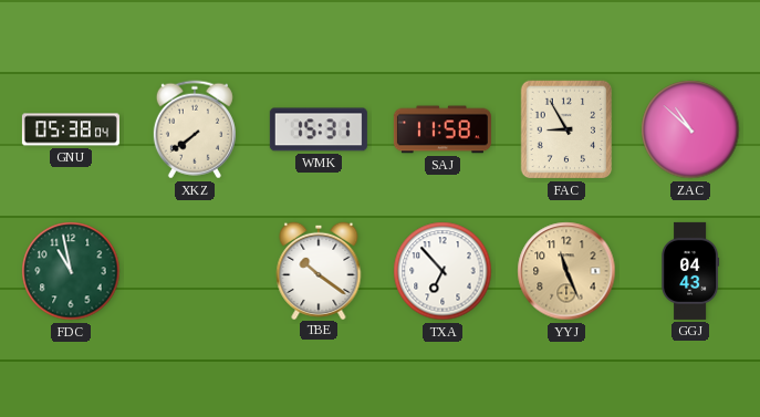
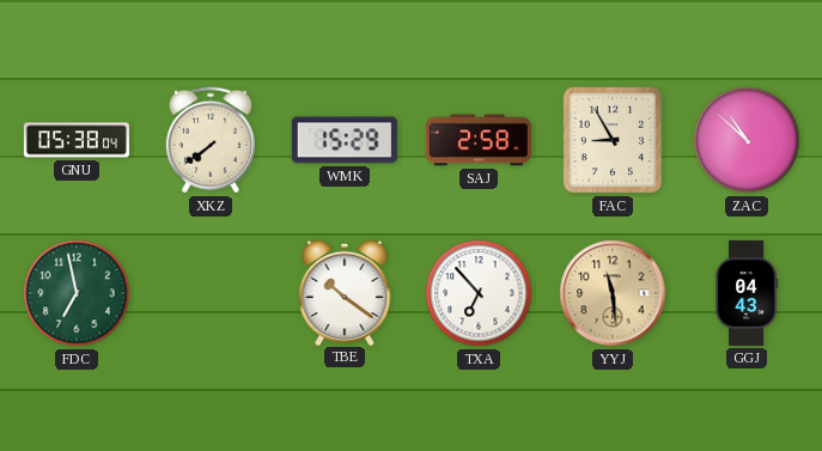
WMK: 15:31 -> 15:29 (345, 140)
SAJ: 11:58 -> 2:58 (479, 140)
FDC: 10:58 -> 6:58 (77, 293)
YYJ: 11:26 -> 11:29 (613, 293)
